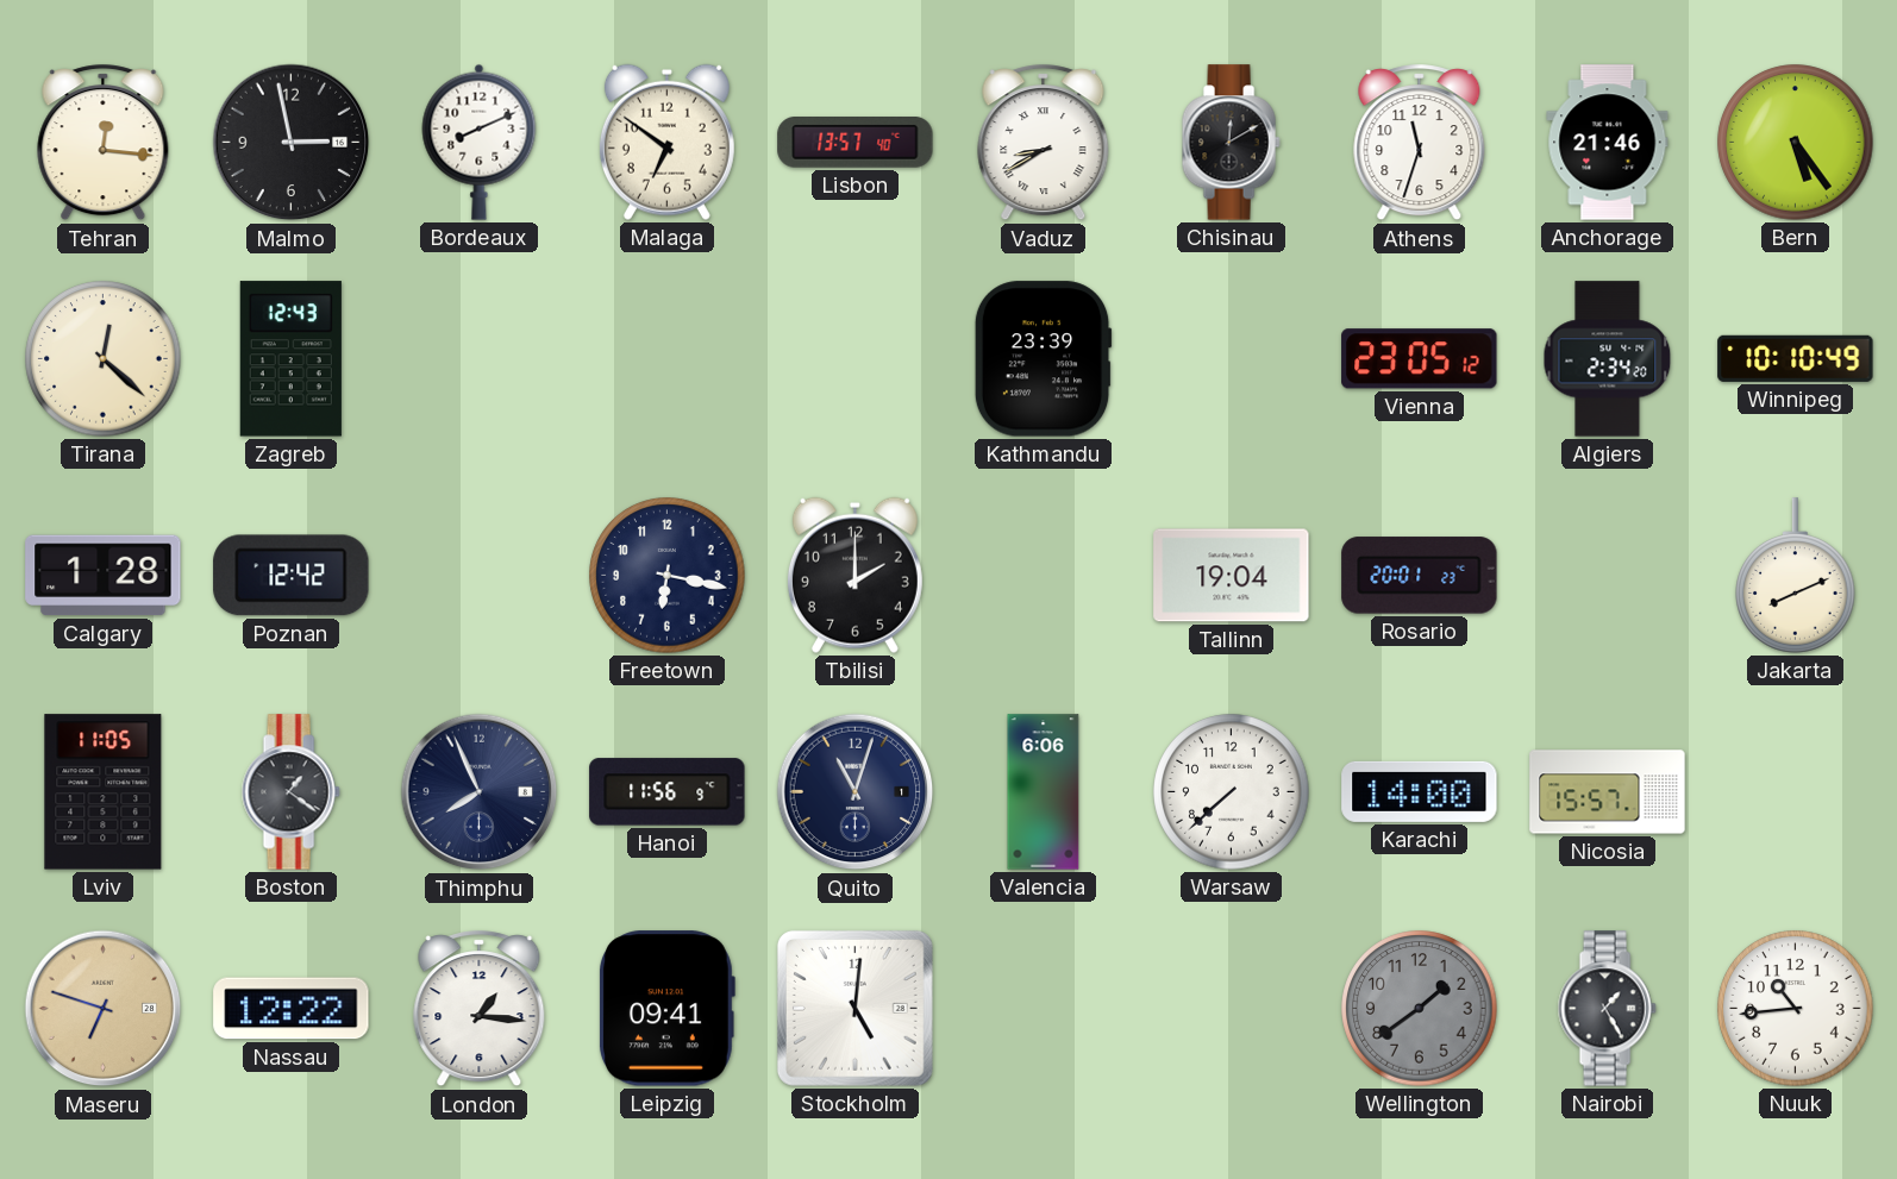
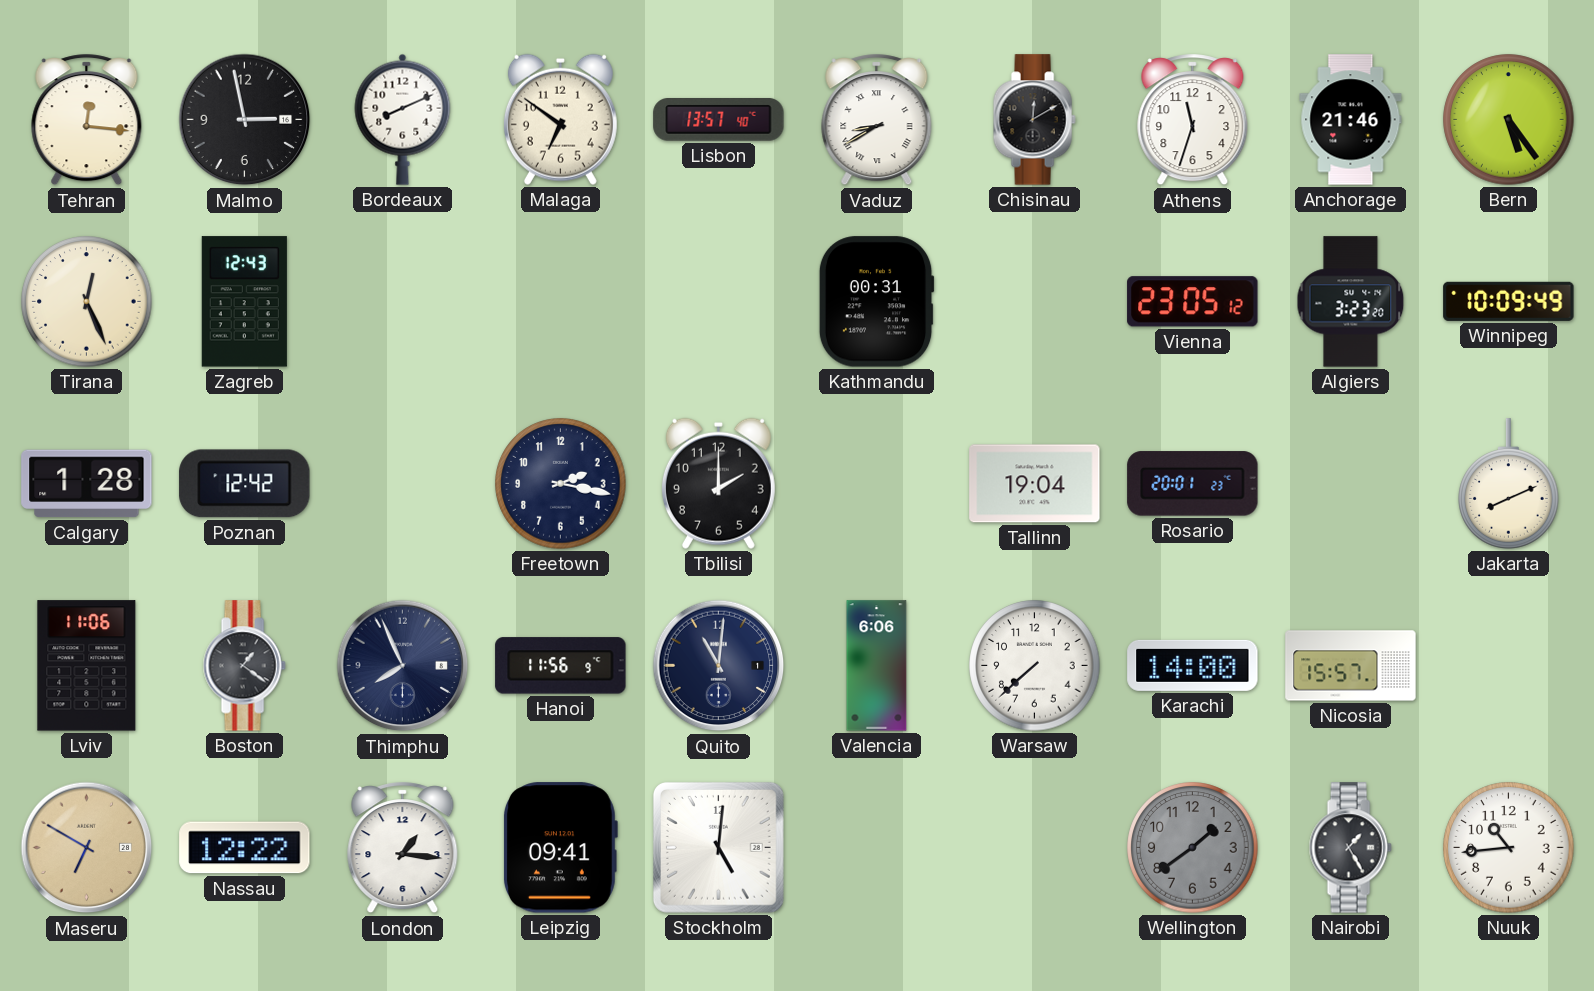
Tirana: 12:22 -> 12:26 (87, 302)
Kathmandu: 23:39 -> 00:31 (876, 302)
Algiers: 2:34 -> 3:23 (1351, 302)
Winnipeg: 10:10 -> 10:09 (1509, 301)
Freetown: 6:17 -> 2:17 (561, 484)
Lviv: 11:05 -> 11:06 (87, 666)
Quito: 11:03 -> 11:01 (719, 666)
Maseru: 6:48 -> 6:50 (87, 848)
